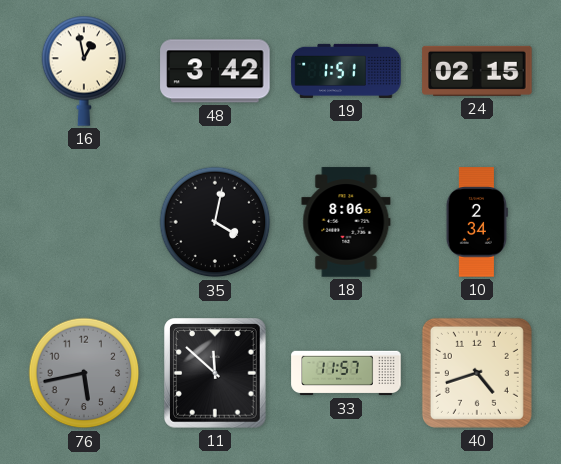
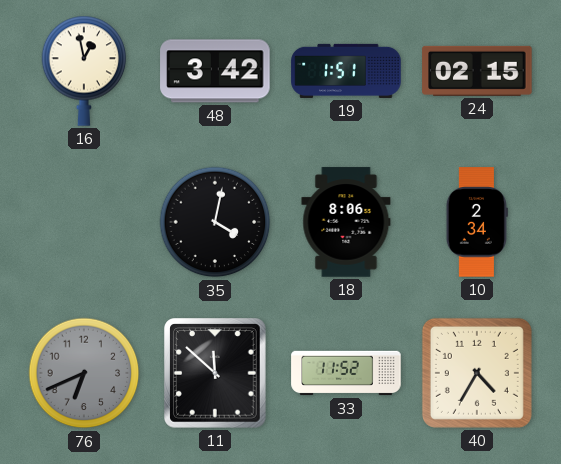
76: 5:43 -> 6:41 (84, 373)
33: 11:57 -> 11:52 (346, 373)
40: 4:42 -> 4:35 (477, 373)
